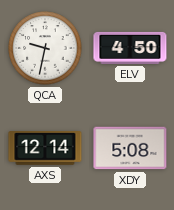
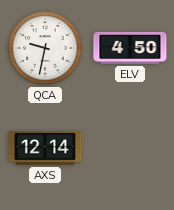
XDY: 5:08 -> none (130, 148)
